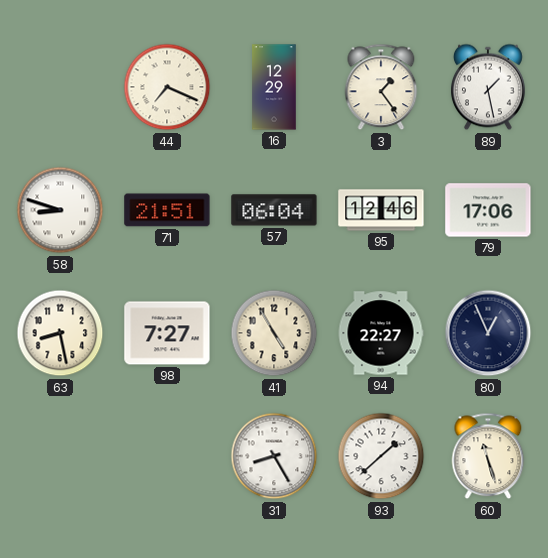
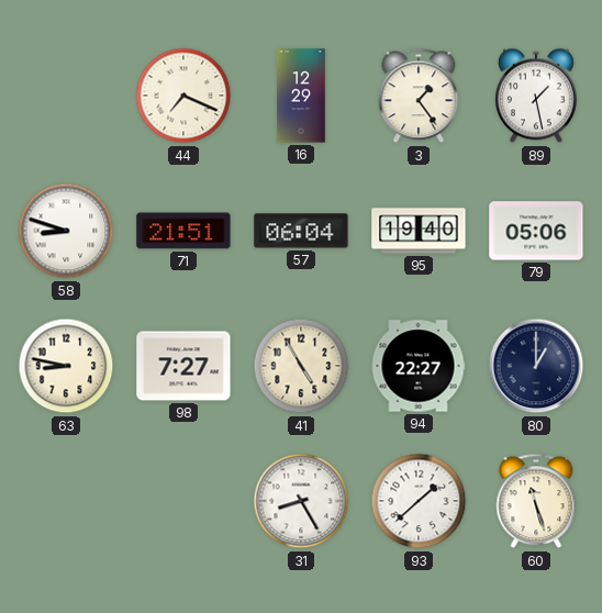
95: 12:46 -> 19:40 (419, 231)
79: 17:06 -> 05:06 (536, 231)
63: 8:28 -> 8:47 (66, 366)
80: 12:56 -> 1:00 (536, 366)
